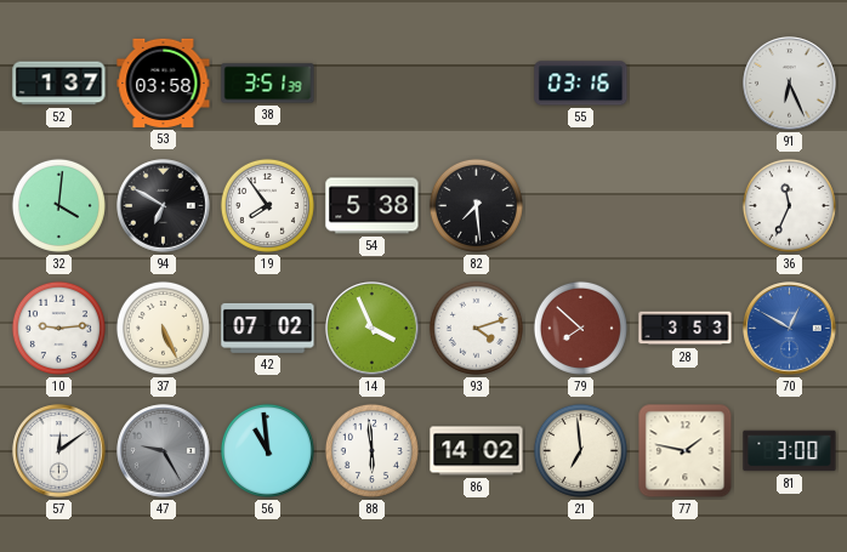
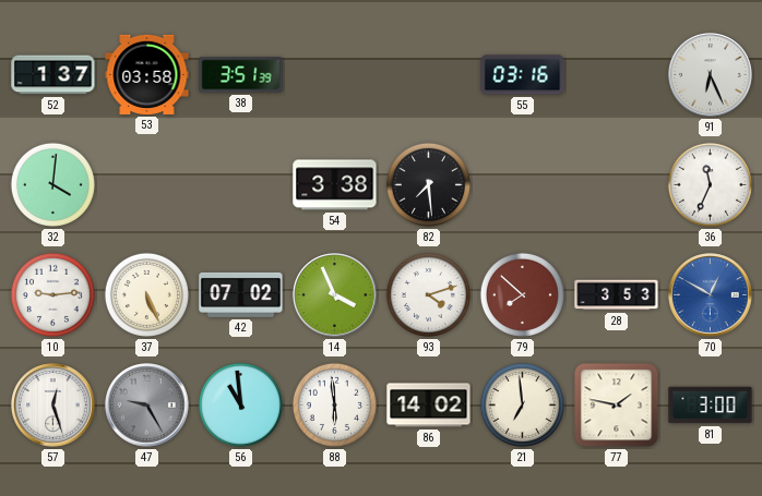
94: 6:50 -> none (164, 206)
19: 7:54 -> none (267, 205)
54: 5:38 -> 3:38 (335, 185)
57: 12:09 -> 12:27 (53, 406)
